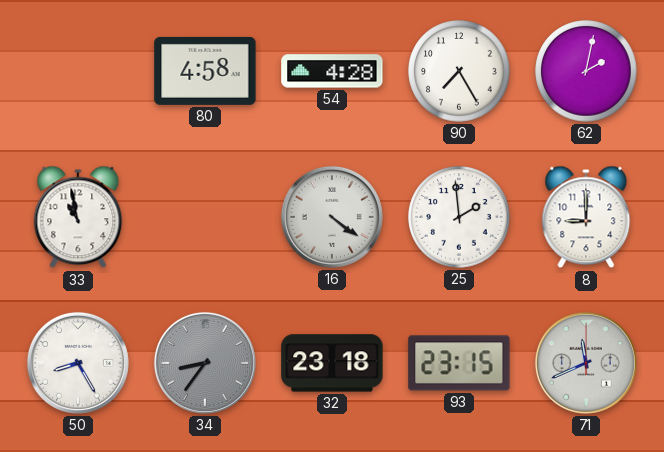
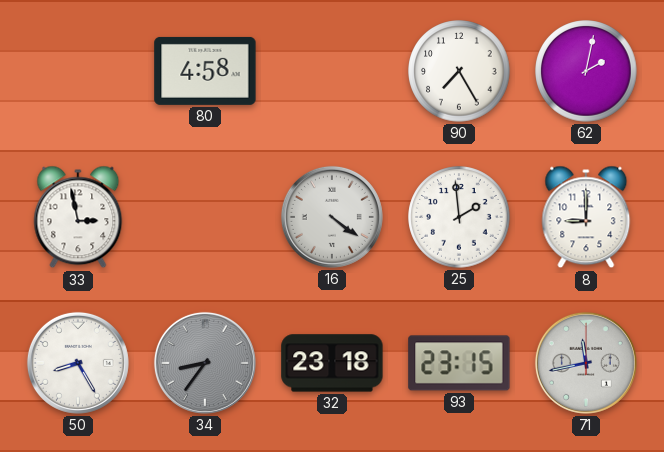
54: 4:28 -> none (332, 71)
33: 10:58 -> 2:58 (78, 217)
71: 11:41 -> 11:43 (586, 363)
